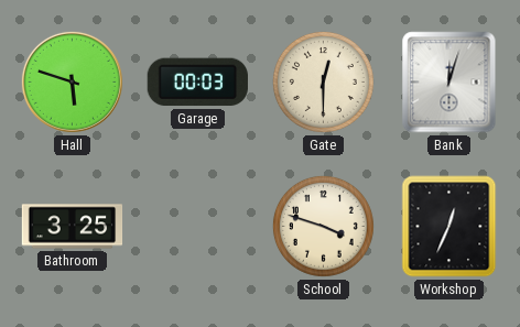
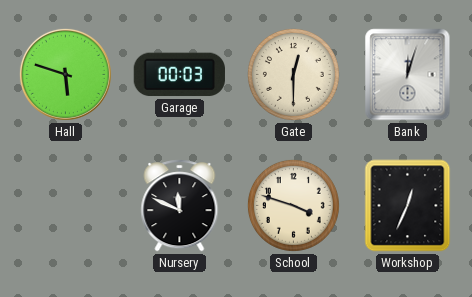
Bathroom: 3:25 -> none (73, 227)
Nursery: none -> 11:49 (180, 206)
